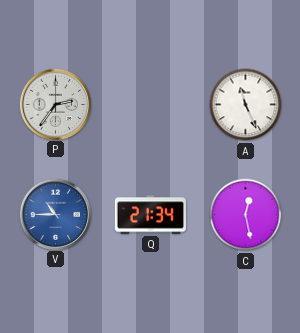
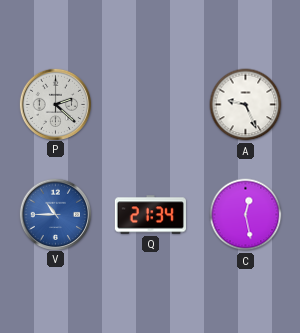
P: 2:36 -> 2:22 (55, 104)
A: 11:26 -> 9:26 (246, 105)
